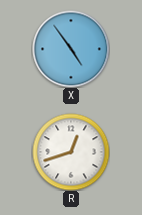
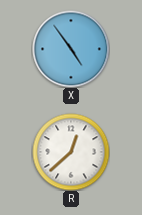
R: 12:42 -> 12:38 (71, 152)
